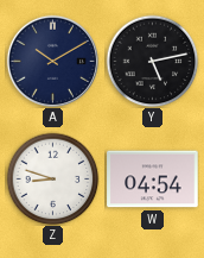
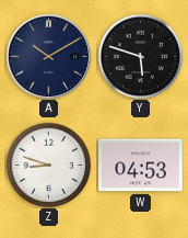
Y: 5:13 -> 5:48 (140, 56)
W: 04:54 -> 04:53 (141, 166)
